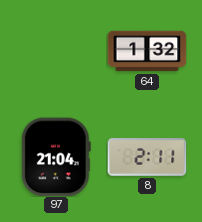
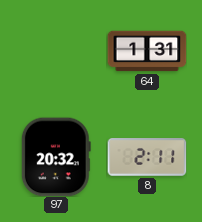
64: 1:32 -> 1:31 (147, 51)
97: 21:04 -> 20:32 (56, 157)
